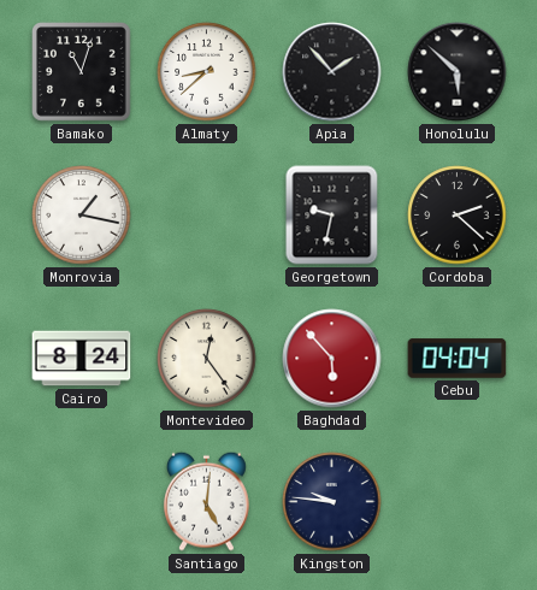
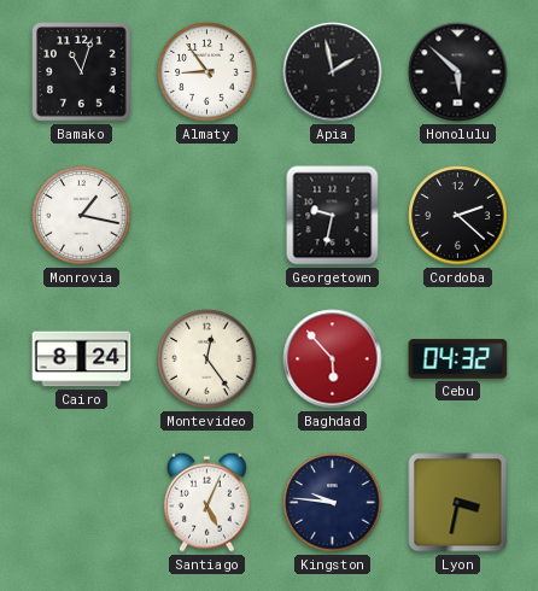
Almaty: 8:38 -> 8:54 (207, 72)
Apia: 1:53 -> 1:58 (333, 72)
Cebu: 04:04 -> 04:32 (458, 359)
Santiago: 5:01 -> 5:04 (207, 502)
Lyon: none -> 3:32 (458, 503)
